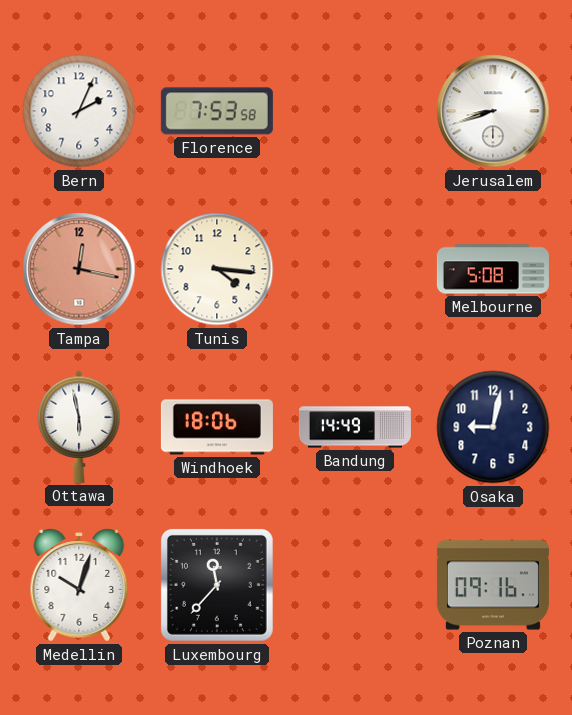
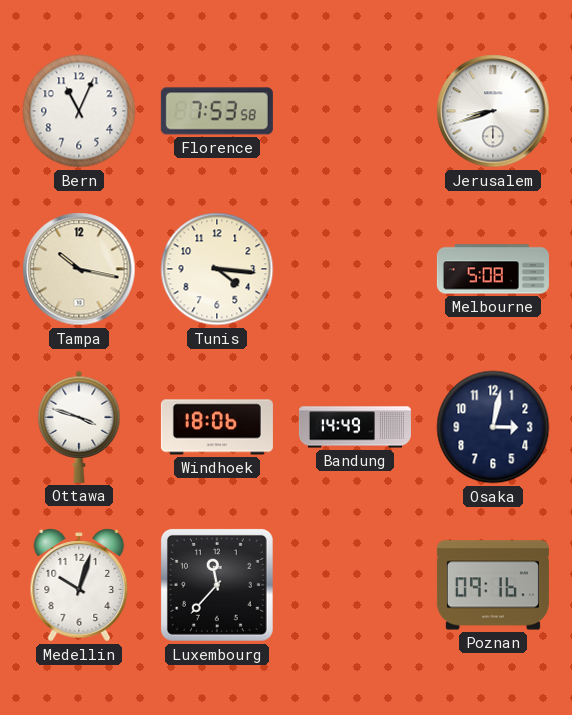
Bern: 2:04 -> 11:04 (79, 111)
Tampa: 12:17 -> 10:17 (79, 269)
Tampa dial: salmon -> cream (79, 269)
Ottawa: 5:58 -> 3:48 (79, 427)
Osaka: 9:02 -> 3:02 (493, 427)
